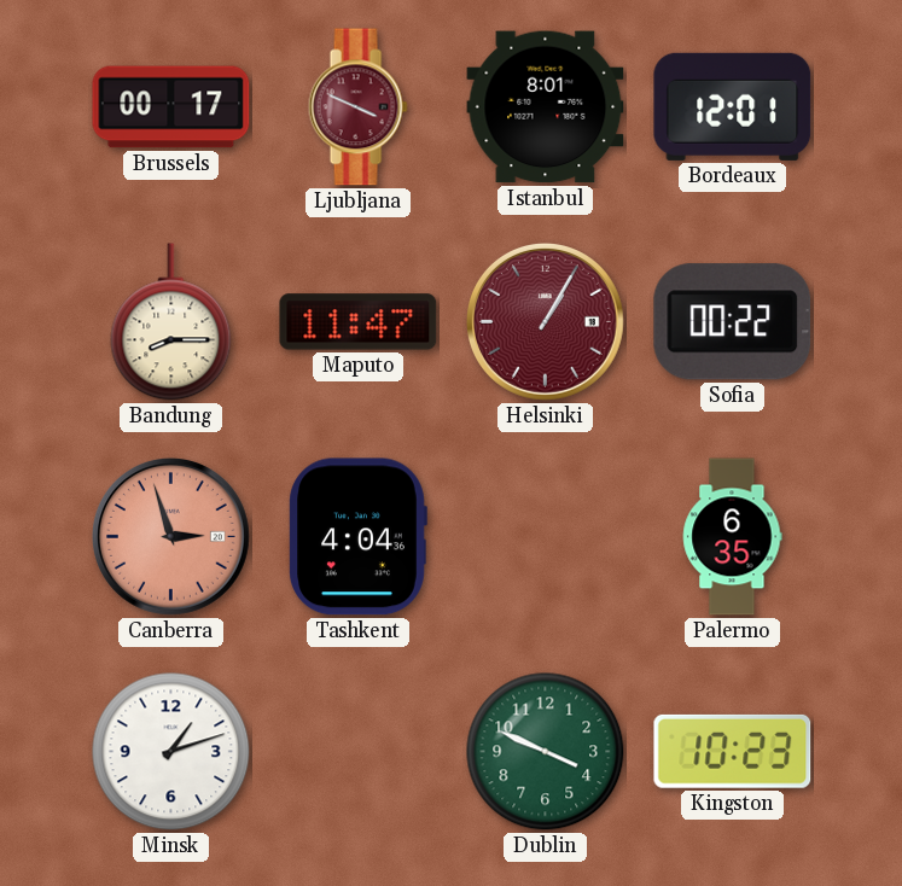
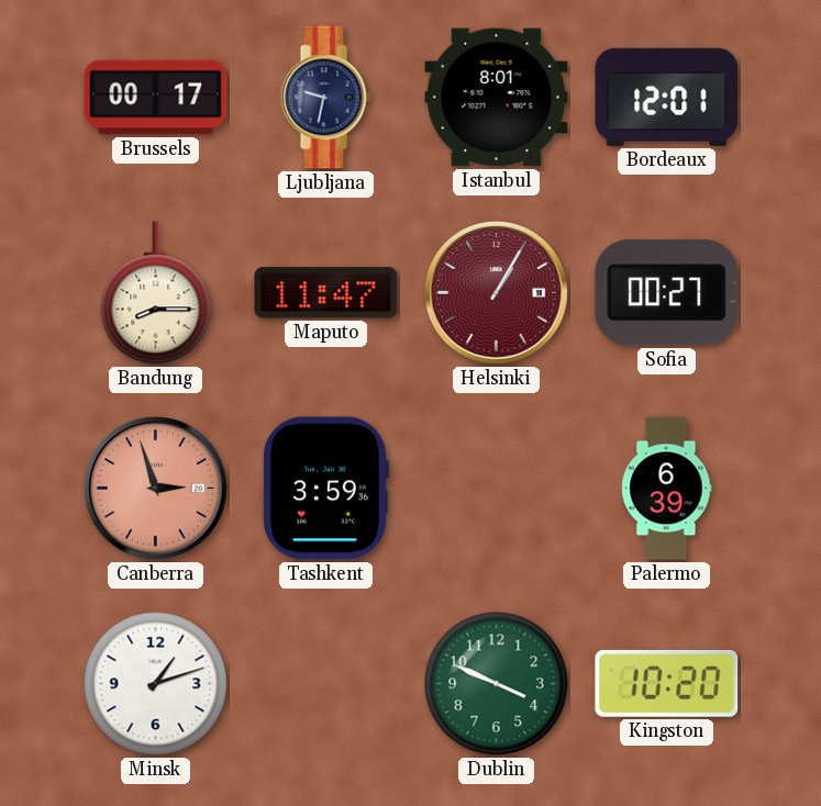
Ljubljana: 3:49 -> 9:32 (325, 98)
Ljubljana dial: burgundy -> navy (325, 98)
Sofia: 00:22 -> 00:27 (667, 293)
Tashkent: 4:04 -> 3:59 (325, 489)
Palermo: 6:35 -> 6:39 (666, 489)
Kingston: 10:23 -> 10:20 (667, 683)
